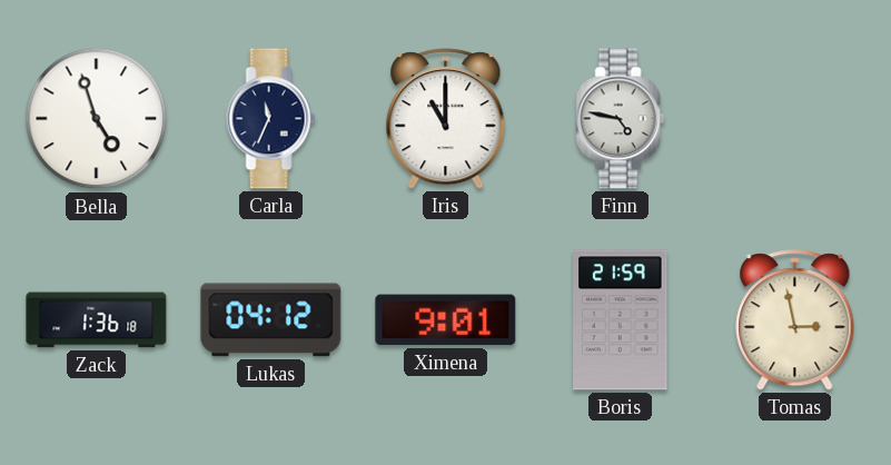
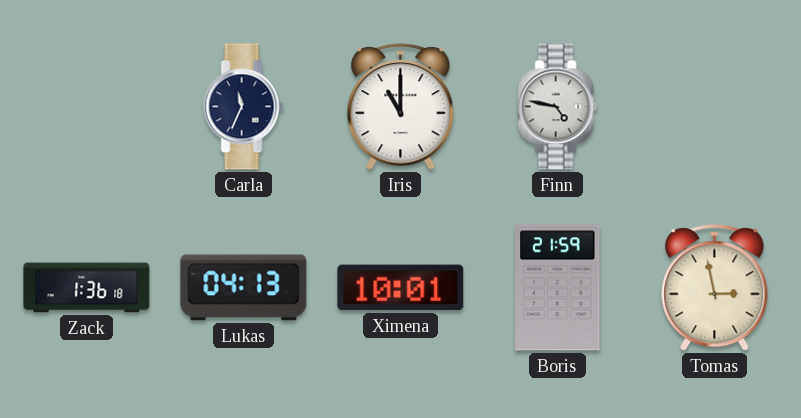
Bella: 4:57 -> none (97, 119)
Lukas: 04:12 -> 04:13 (244, 288)
Ximena: 9:01 -> 10:01 (401, 288)
